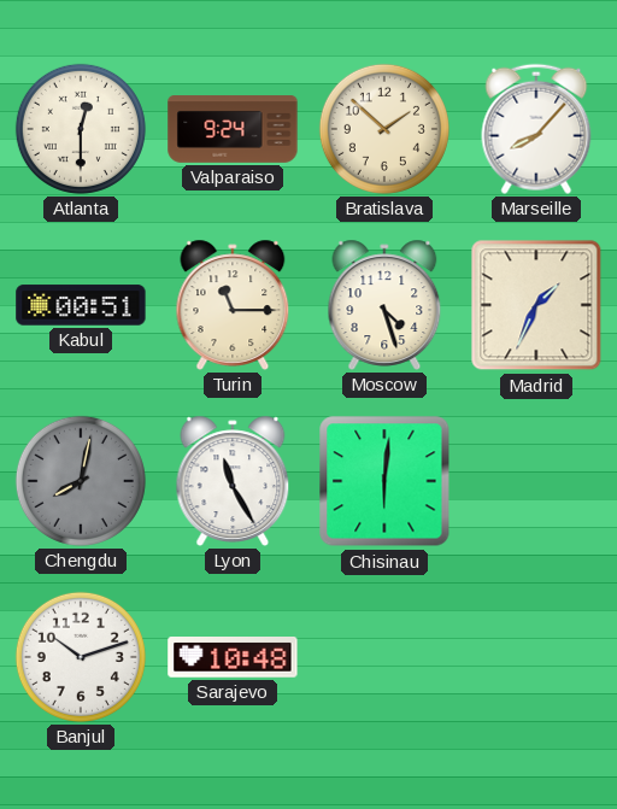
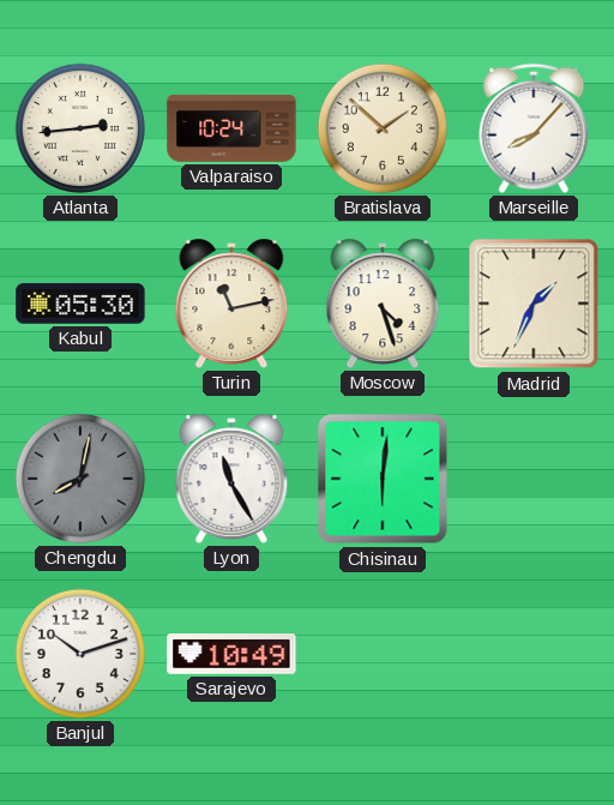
Atlanta: 12:30 -> 2:44 (80, 128)
Valparaiso: 9:24 -> 10:24 (231, 128)
Kabul: 00:51 -> 05:30 (80, 304)
Turin: 11:15 -> 11:13 (231, 304)
Sarajevo: 10:48 -> 10:49 (231, 655)
